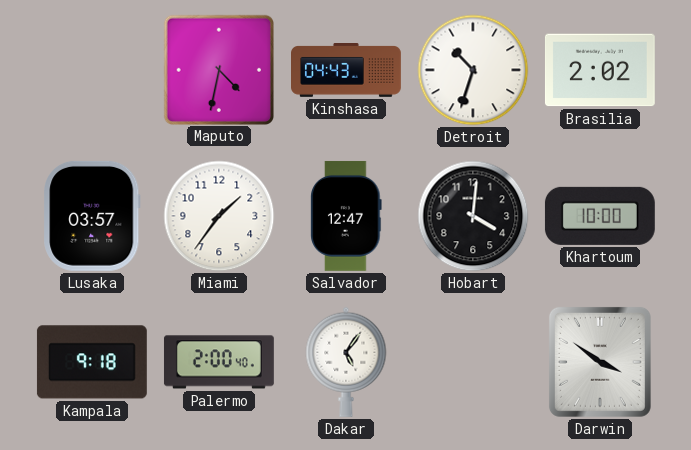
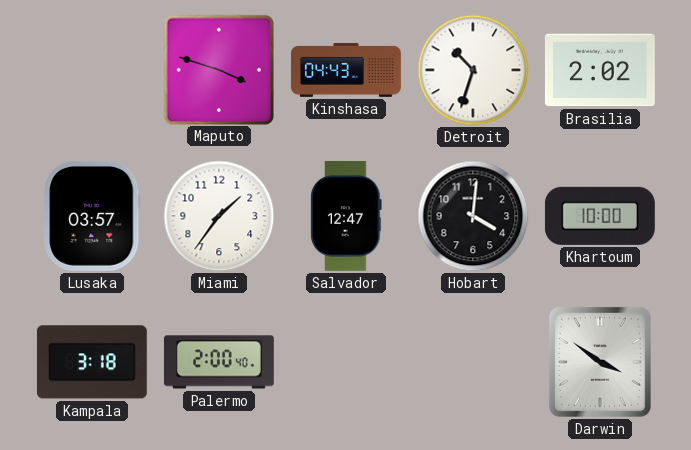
Maputo: 4:32 -> 3:48 (218, 69)
Kampala: 9:18 -> 3:18 (92, 362)
Dakar: 5:06 -> none (346, 362)
